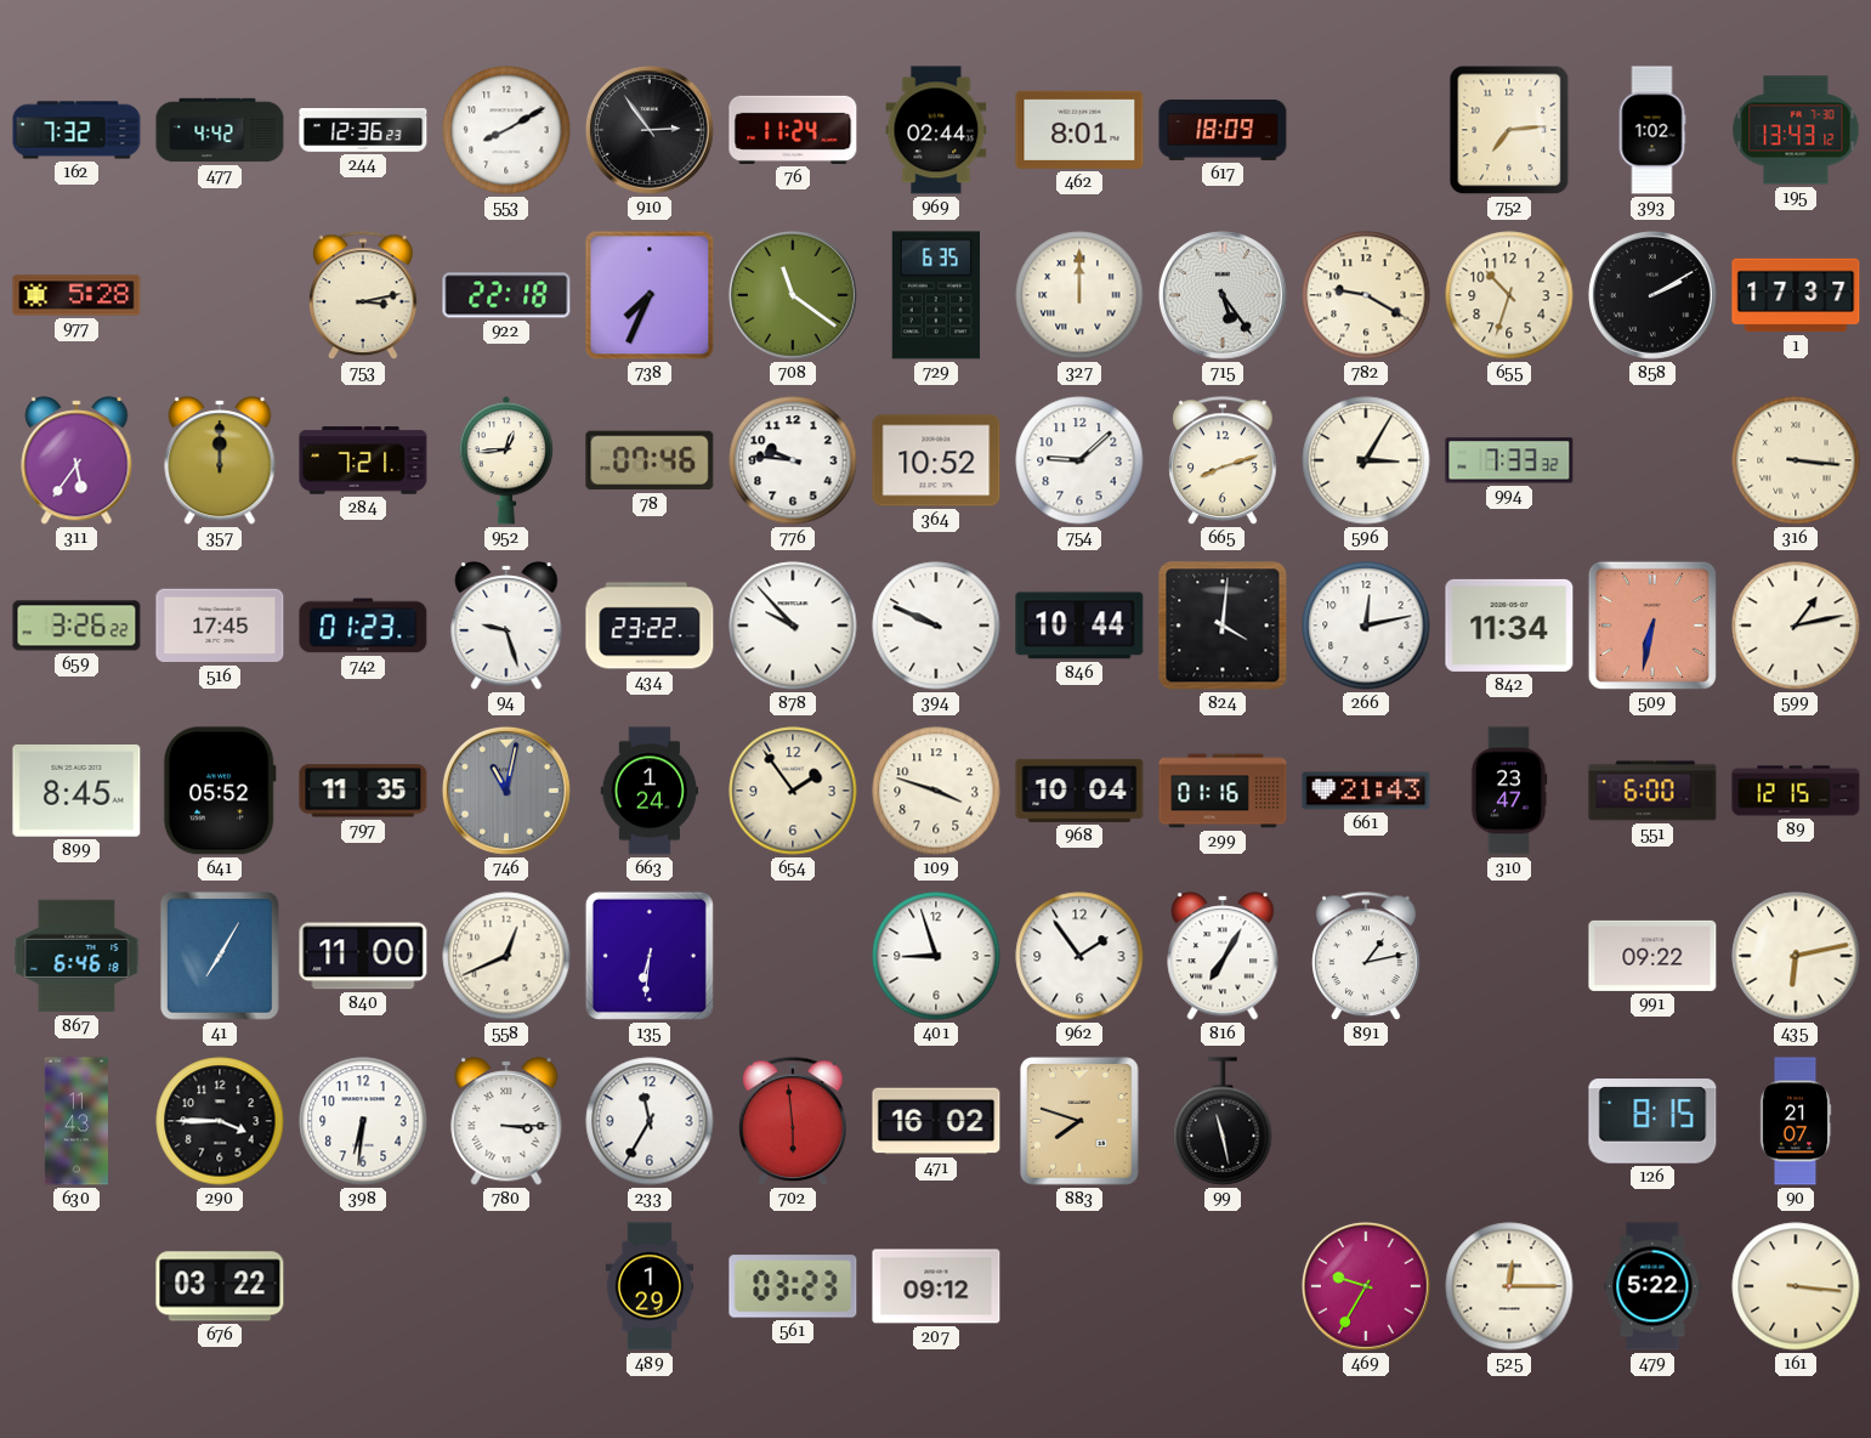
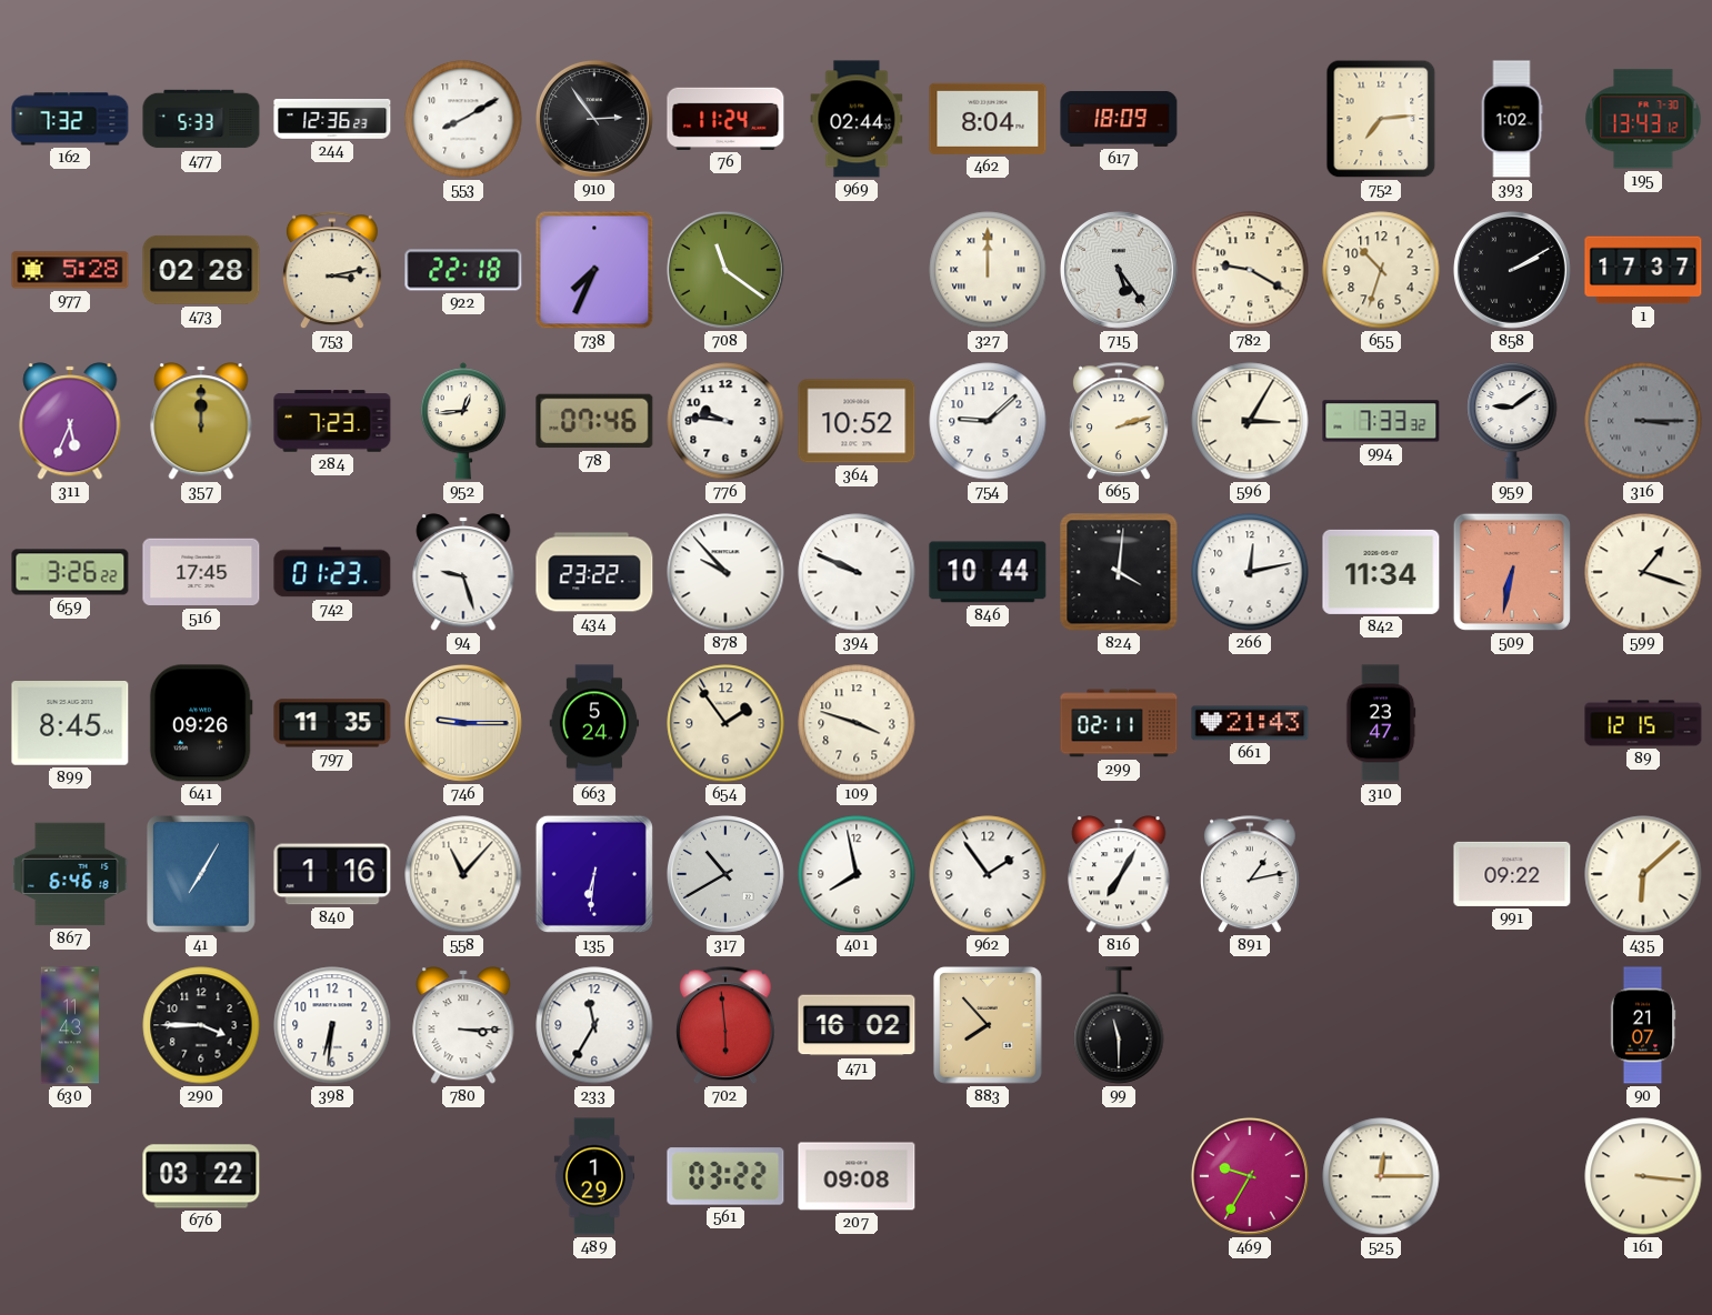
477: 4:42 -> 5:33 (201, 119)
462: 8:01 -> 8:04 (988, 119)
473: none -> 02:28 (201, 270)
729: 6:35 -> none (935, 295)
311: 5:36 -> 5:34 (70, 421)
284: 7:21 -> 7:23 (332, 421)
665: 8:12 -> 2:12 (1120, 422)
959: none -> 9:09 (1512, 421)
316: 3:16 -> 3:15 (1643, 421)
316 dial: cream -> grey (1643, 421)
599: 1:13 -> 1:18 (1643, 572)
641: 05:52 -> 09:26 (201, 723)
746: 11:02 -> 9:15 (463, 723)
746 dial: grey -> cream (463, 723)
663: 1:24 -> 5:24 (594, 723)
968: 10:04 -> none (1079, 791)
299: 01:16 -> 02:11 (1119, 723)
551: 6:00 -> none (1652, 791)
840: 11:00 -> 1:16 (332, 874)
558: 12:41 -> 11:07 (463, 874)
317: none -> 10:40 (725, 874)
401: 8:57 -> 7:58 (857, 874)
435: 6:13 -> 6:08 (1643, 874)
883: 7:48 -> 7:53 (989, 1026)
99: 11:28 -> 11:30 (1119, 1025)
126: 8:15 -> none (1652, 1121)
561: 03:23 -> 03:22 (725, 1176)
207: 09:12 -> 09:08 (857, 1176)
479: 5:22 -> none (1652, 1286)
